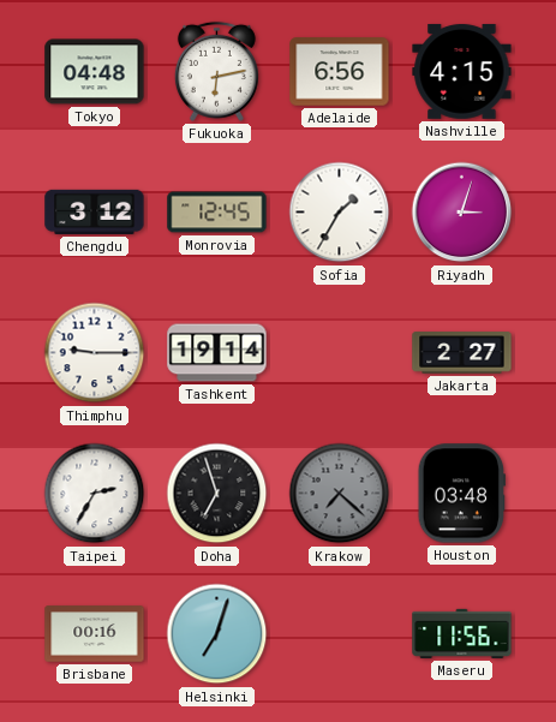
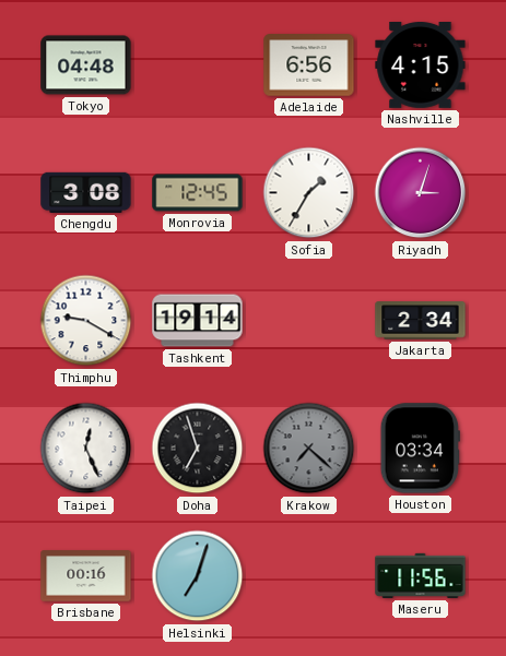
Fukuoka: 6:13 -> none (216, 71)
Chengdu: 3:12 -> 3:08 (86, 192)
Thimphu: 9:15 -> 9:20 (86, 321)
Jakarta: 2:27 -> 2:34 (421, 321)
Taipei: 2:35 -> 12:26 (86, 449)
Houston: 03:48 -> 03:34 (420, 449)
